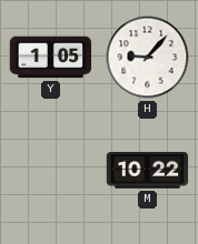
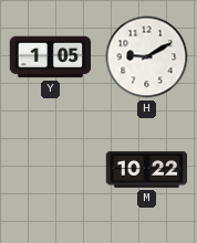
H: 9:07 -> 9:10 (147, 57)
